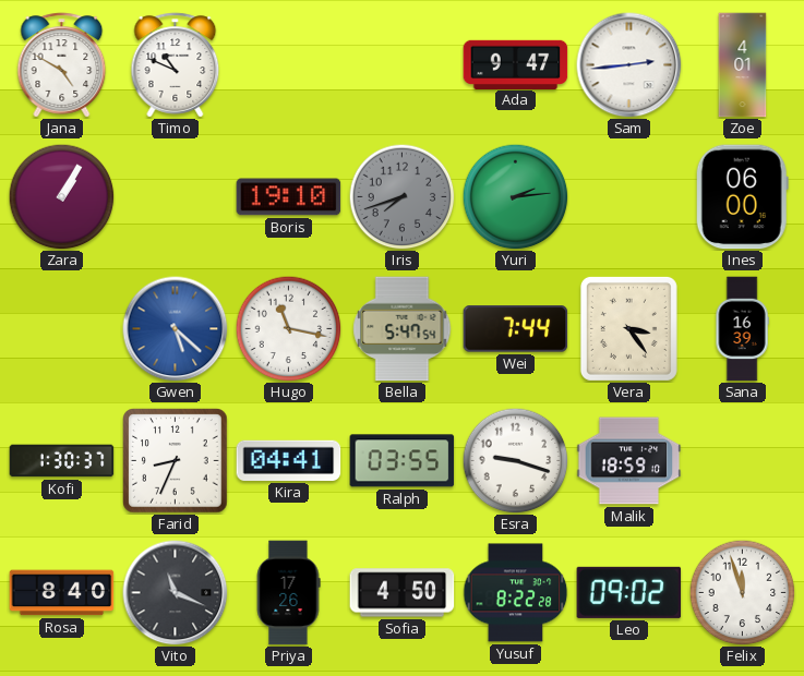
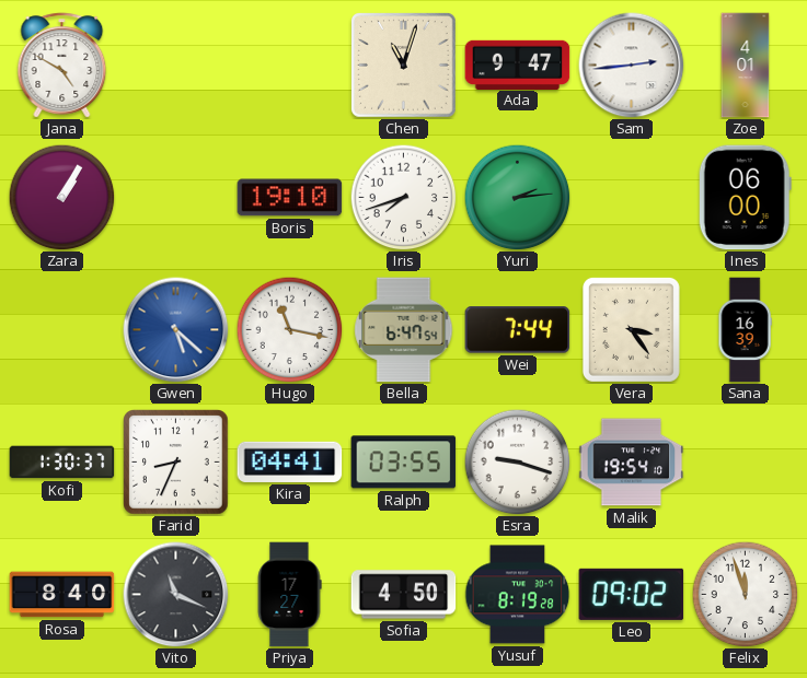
Timo: 10:49 -> none (176, 65)
Chen: none -> 11:03 (404, 66)
Iris dial: grey -> white (403, 197)
Bella: 5:47 -> 6:47 (404, 330)
Malik: 18:59 -> 19:54 (632, 463)
Priya: 17:26 -> 17:27 (289, 595)
Yusuf: 8:22 -> 8:19 (518, 595)
